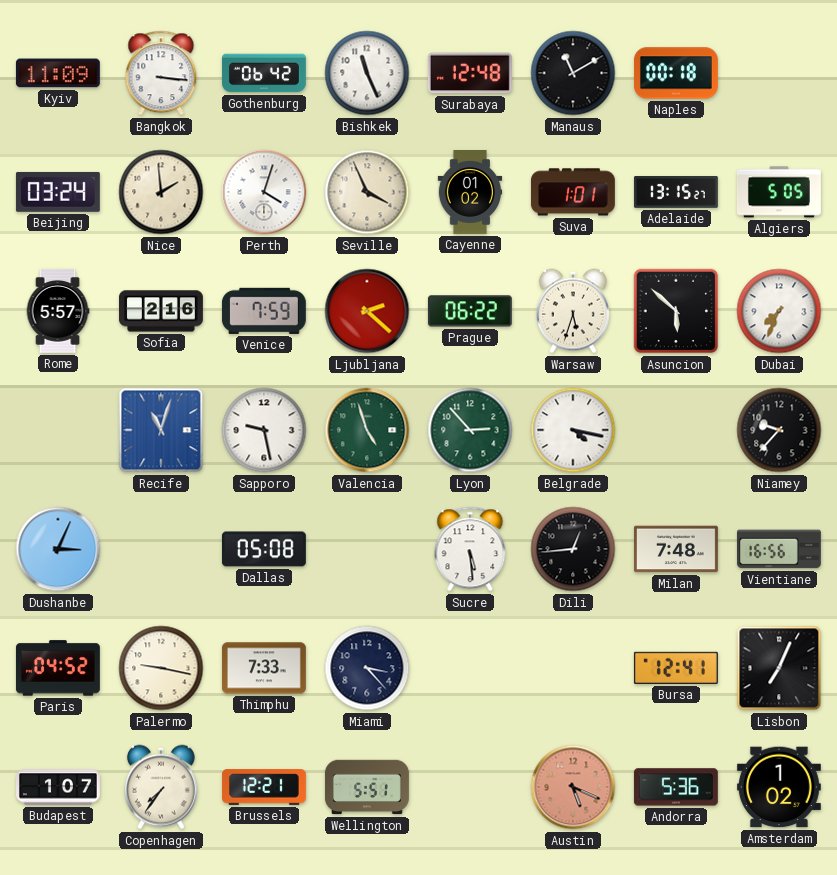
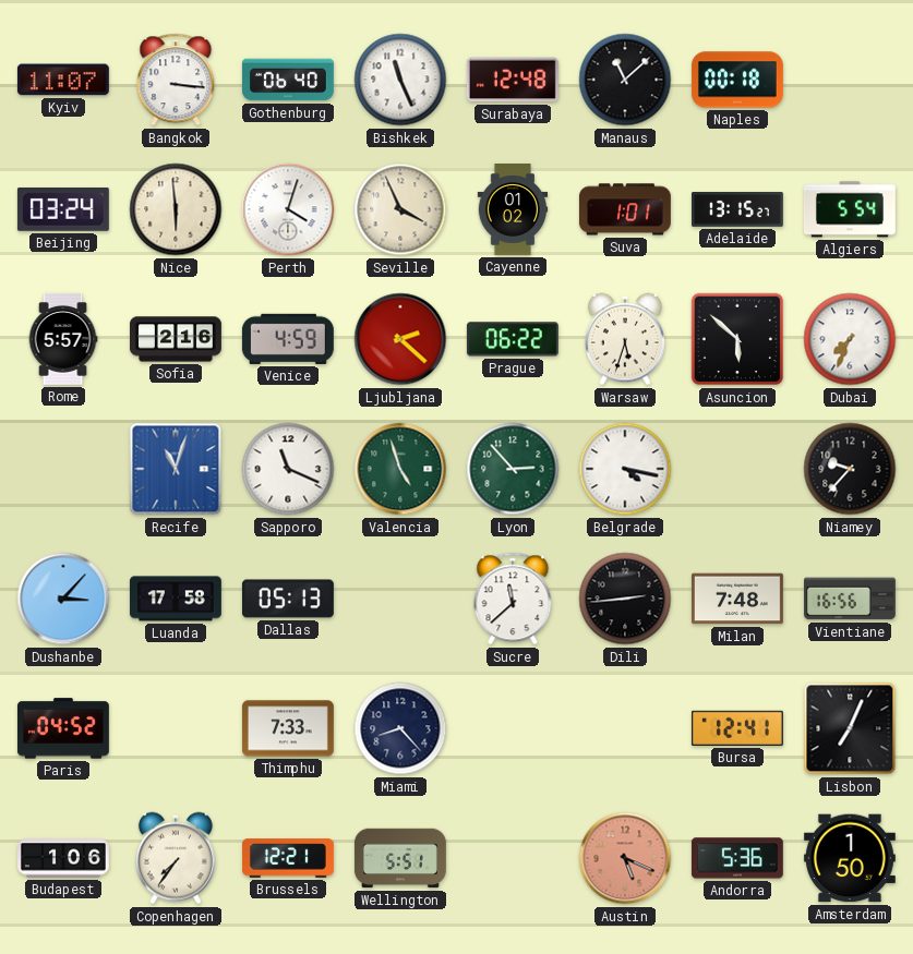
Kyiv: 11:09 -> 11:07 (63, 80)
Gothenburg: 06:42 -> 06:40 (288, 80)
Manaus: 11:10 -> 11:08 (625, 80)
Nice: 1:59 -> 5:59 (176, 209)
Algiers: 5:05 -> 5:54 (850, 209)
Venice: 7:59 -> 4:59 (288, 339)
Sapporo: 9:28 -> 11:19 (288, 469)
Dushanbe: 3:04 -> 3:07 (63, 599)
Luanda: none -> 17:58 (176, 599)
Dallas: 05:08 -> 05:13 (288, 599)
Sucre: 5:29 -> 11:38 (513, 599)
Dili: 12:44 -> 2:44 (625, 599)
Palermo: 9:17 -> none (161, 668)
Miami: 3:23 -> 8:23 (400, 728)
Budapest: 1:07 -> 1:06 (64, 858)
Amsterdam: 1:02 -> 1:50 (850, 858)
